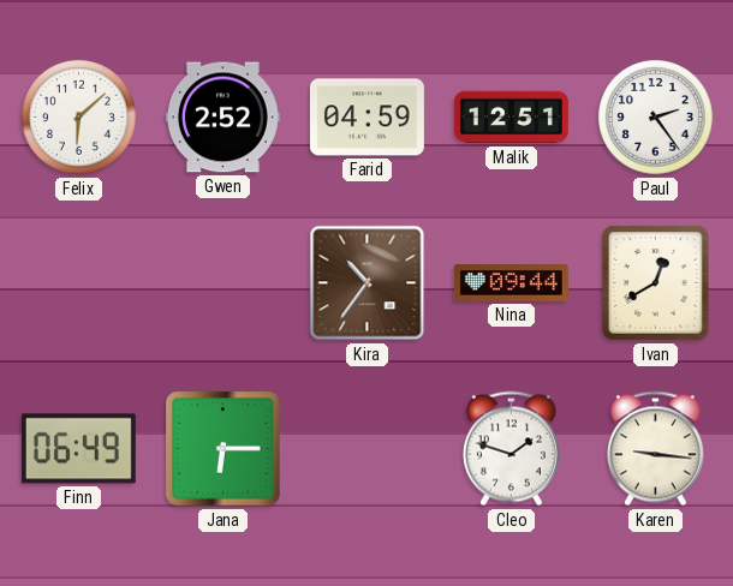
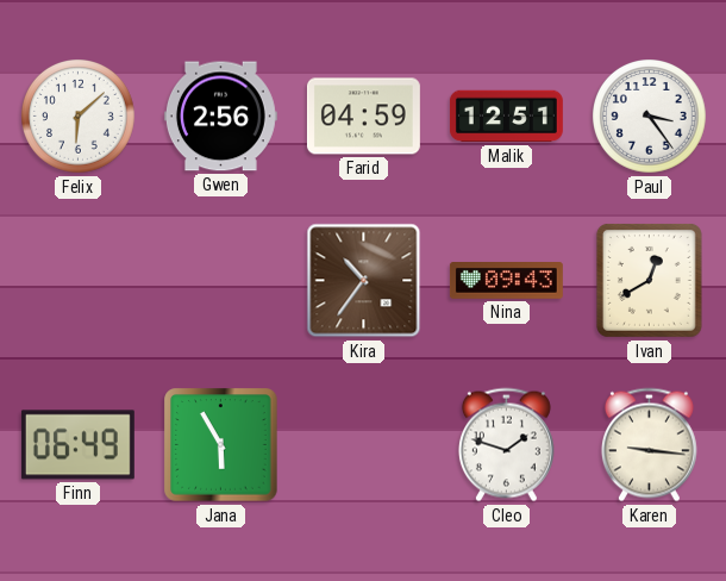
Gwen: 2:52 -> 2:56 (220, 117)
Paul: 2:24 -> 3:24 (650, 117)
Nina: 09:44 -> 09:43 (506, 281)
Jana: 6:15 -> 5:55 (221, 445)
